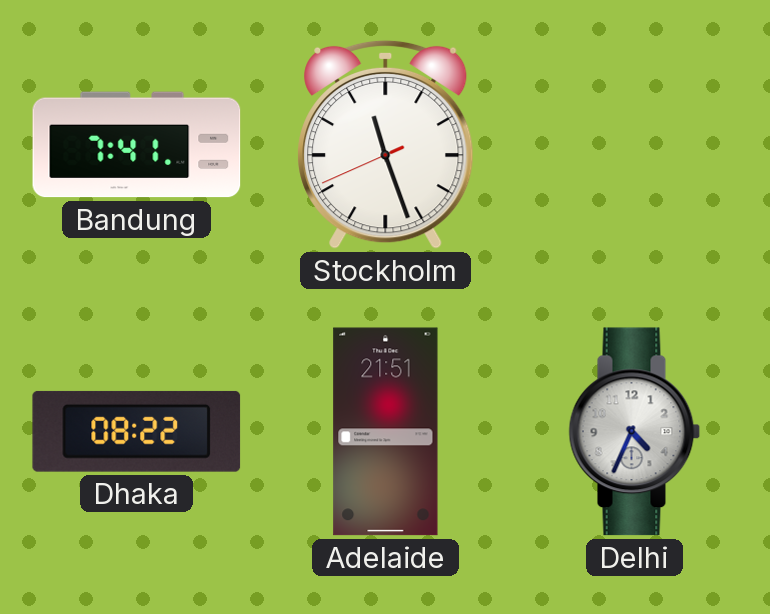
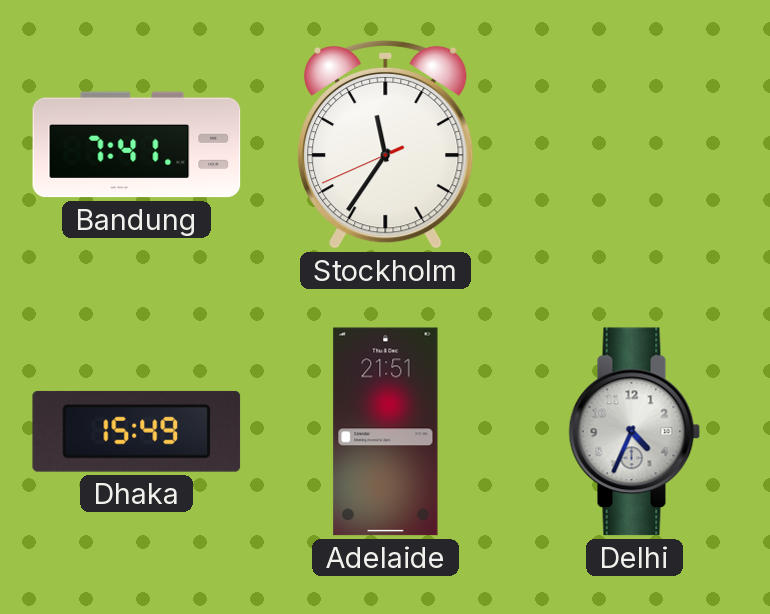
Stockholm: 11:26 -> 11:35 (386, 144)
Dhaka: 08:22 -> 15:49 (137, 431)
